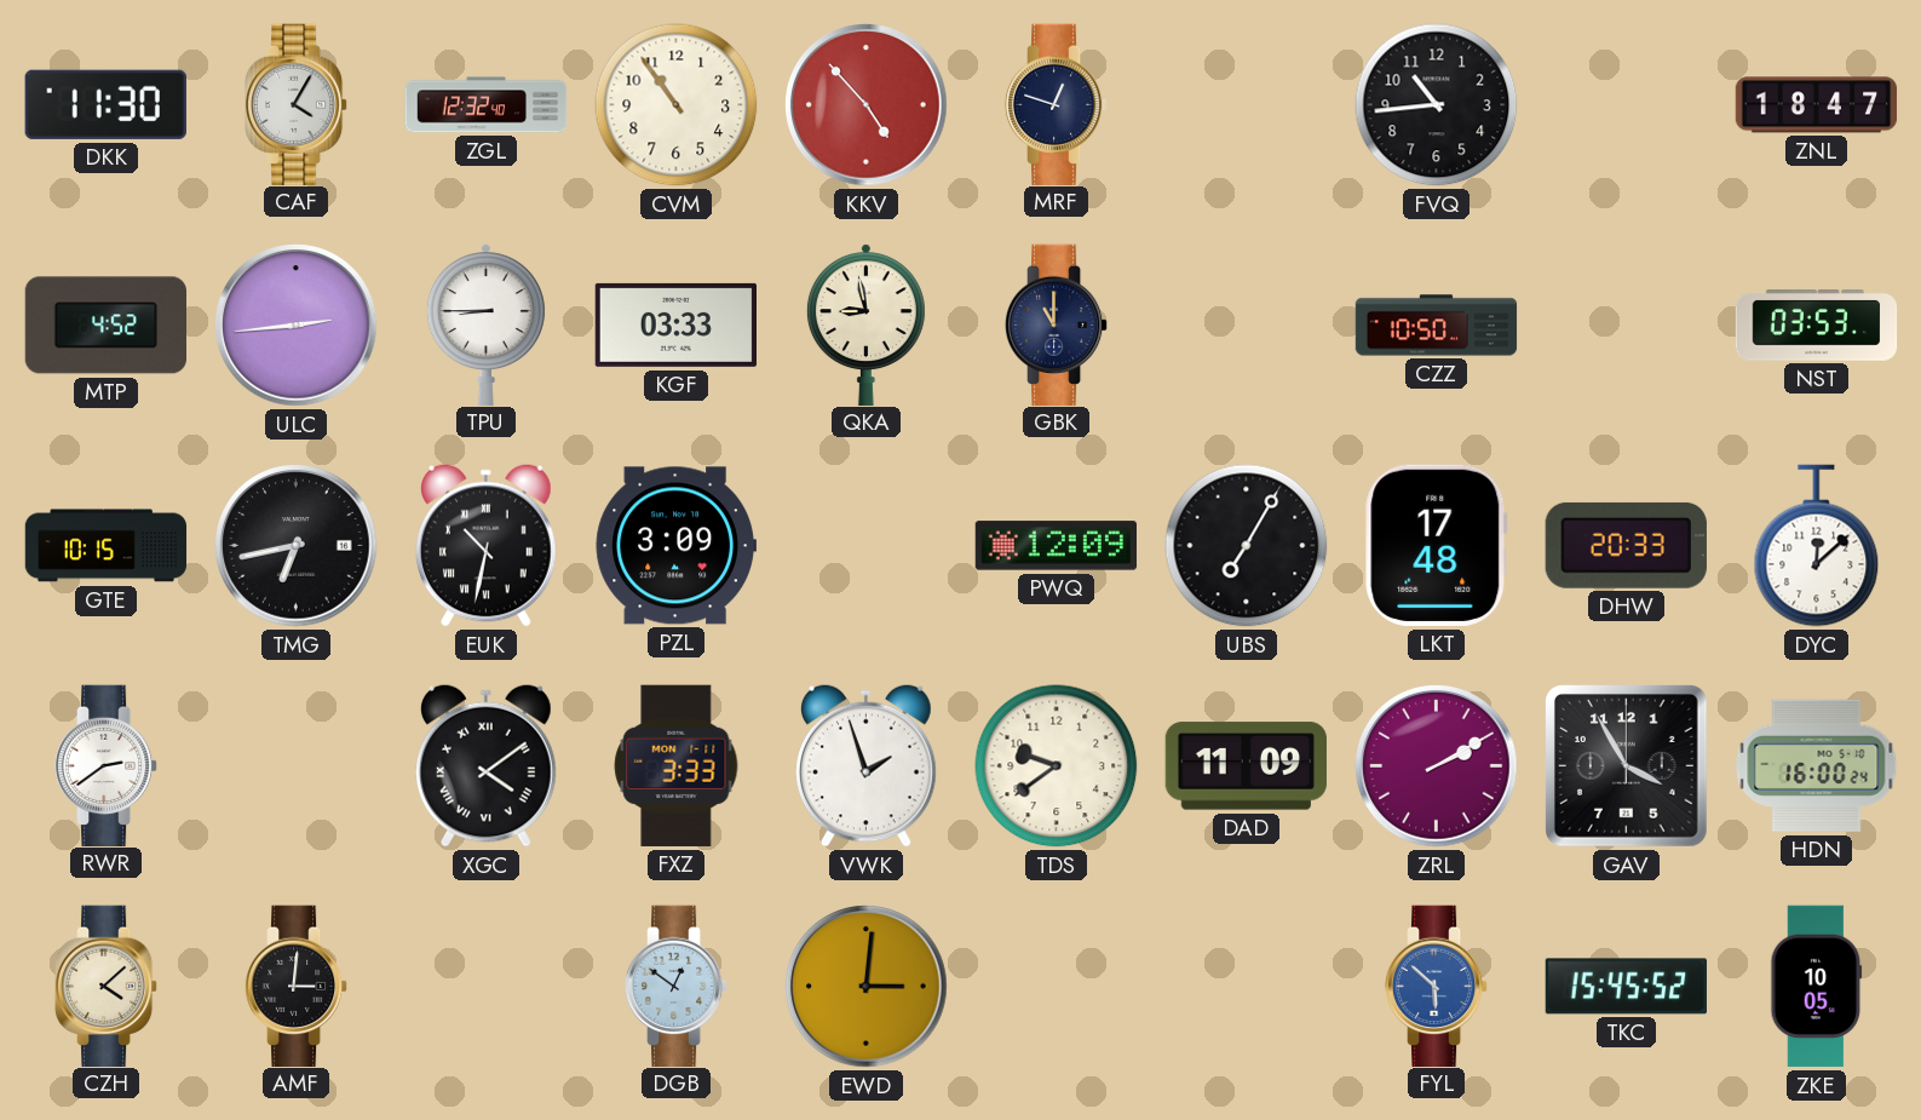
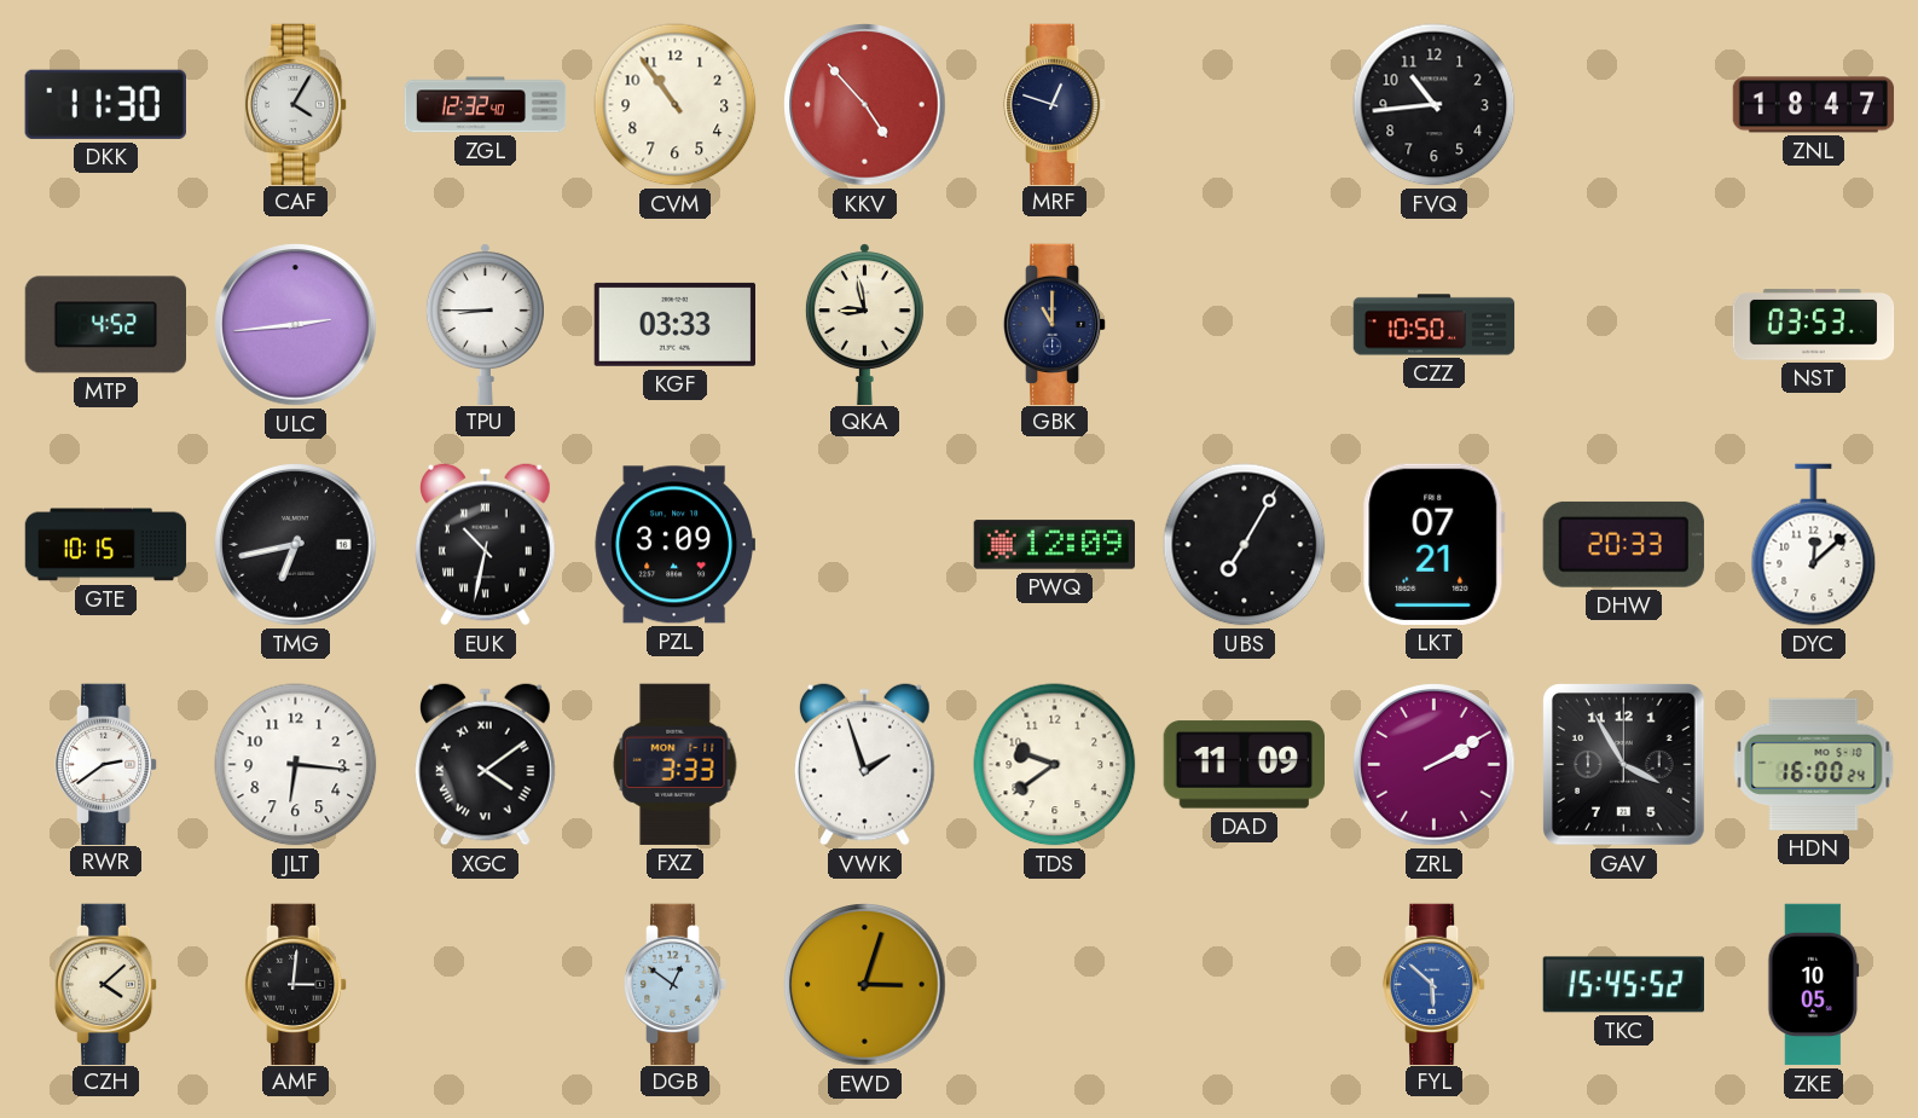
LKT: 17:48 -> 07:21 (1435, 544)
JLT: none -> 6:16 (296, 765)
EWD: 3:01 -> 3:03 (865, 985)
